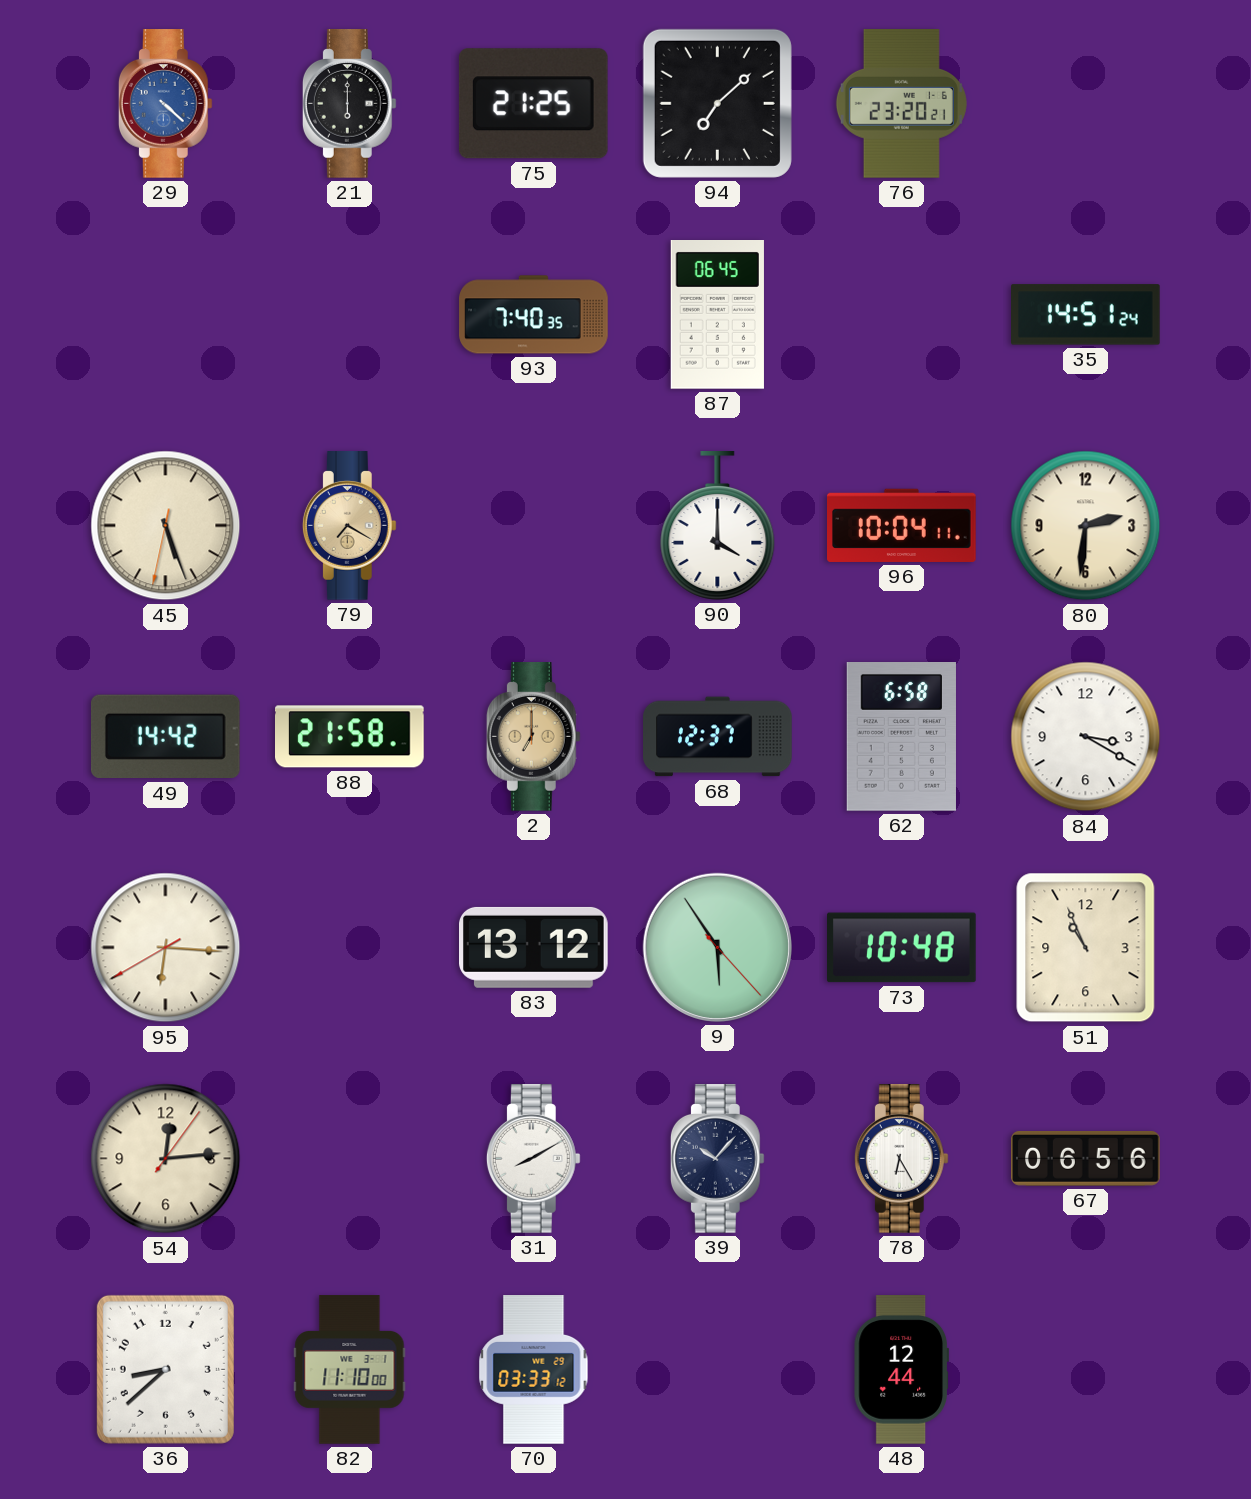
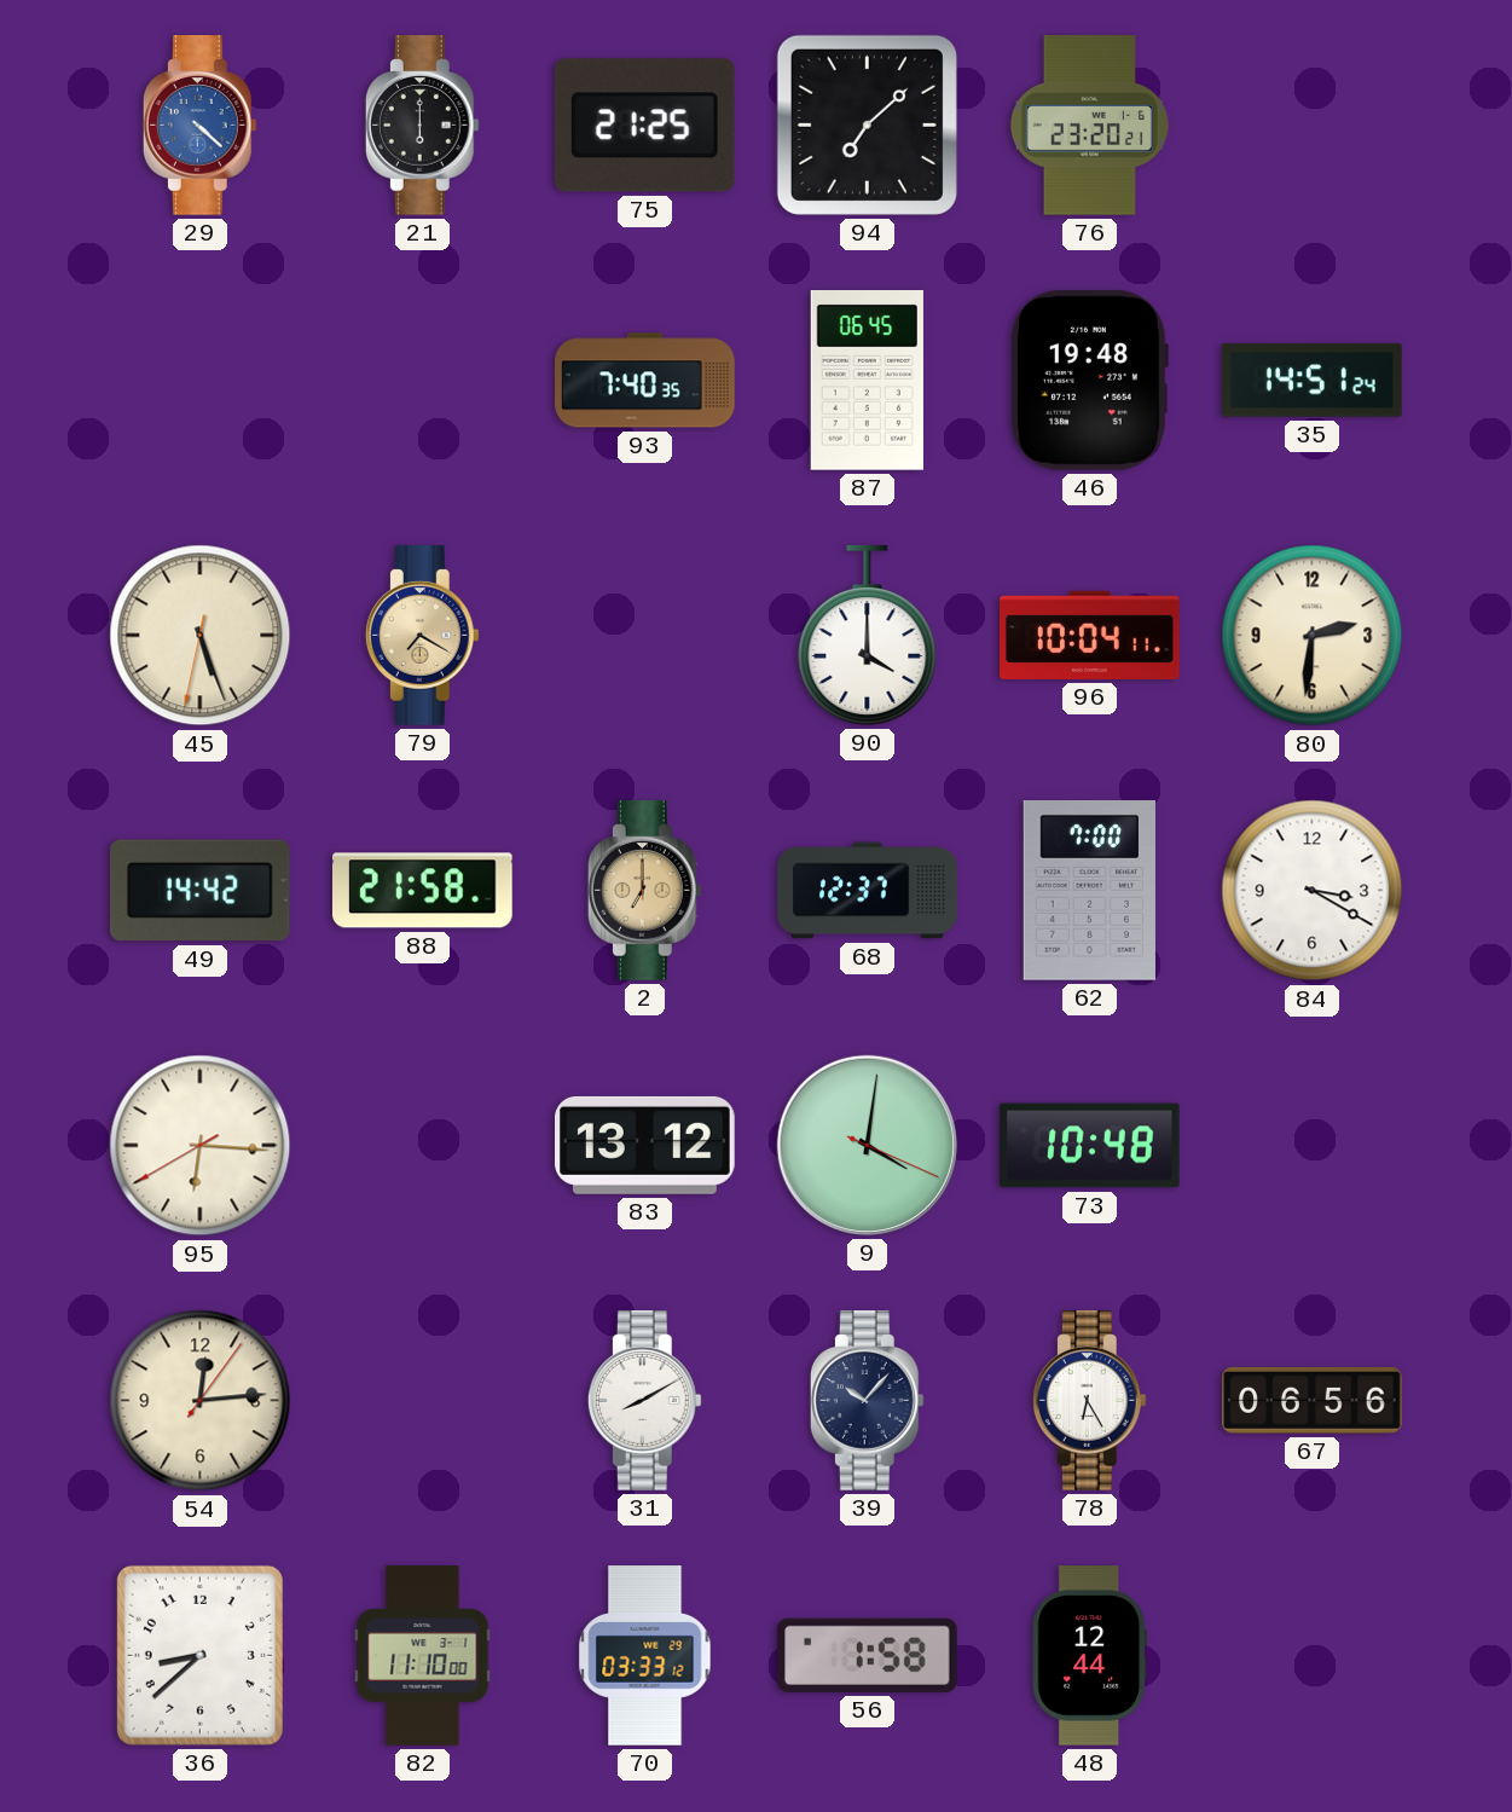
46: none -> 19:48 (1089, 380)
62: 6:58 -> 7:00 (1089, 891)
9: 5:54 -> 4:01 (867, 1145)
51: 10:56 -> none (1086, 948)
56: none -> 1:58 (868, 1655)
